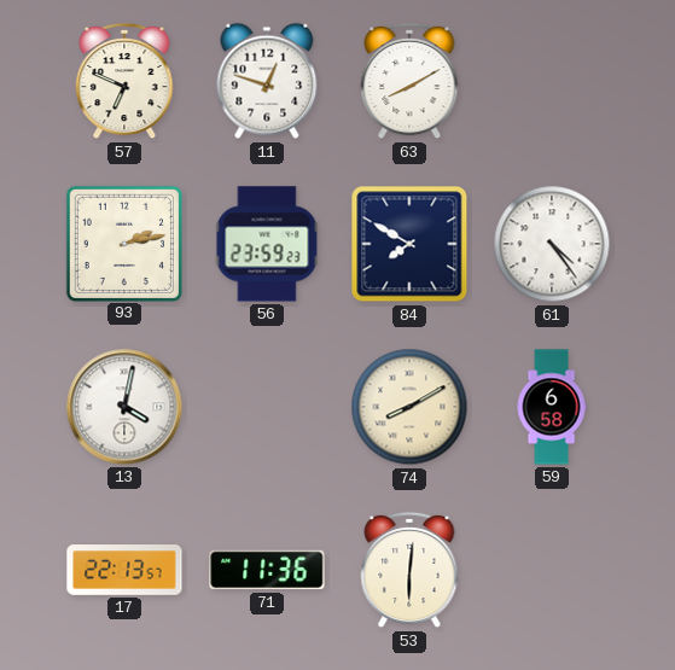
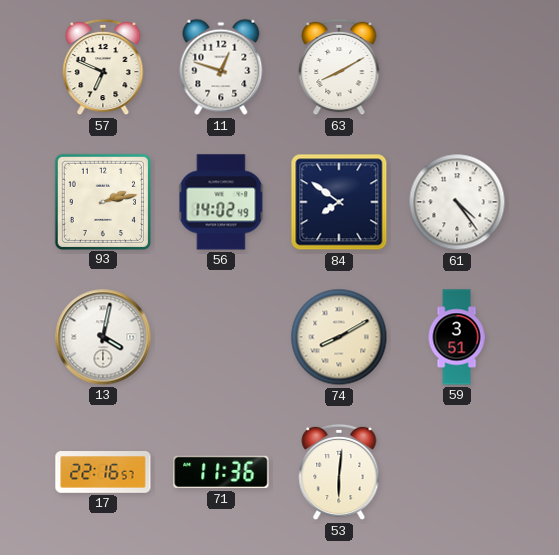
56: 23:59 -> 14:02 (221, 202)
84: 7:50 -> 7:51 (339, 202)
59: 6:58 -> 3:51 (457, 337)
17: 22:13 -> 22:16 (103, 472)
